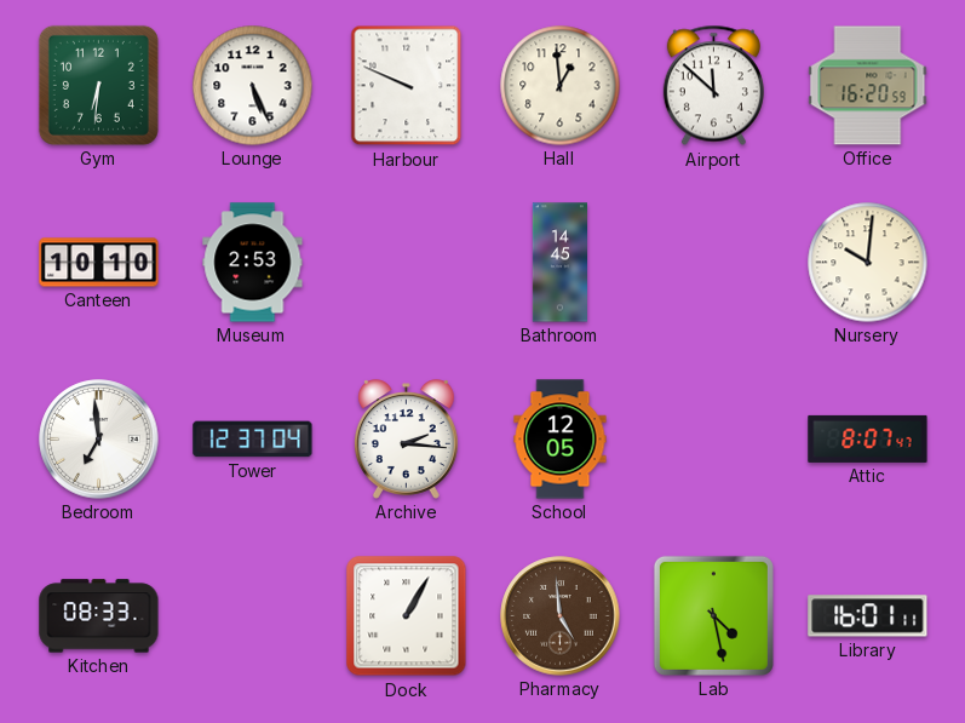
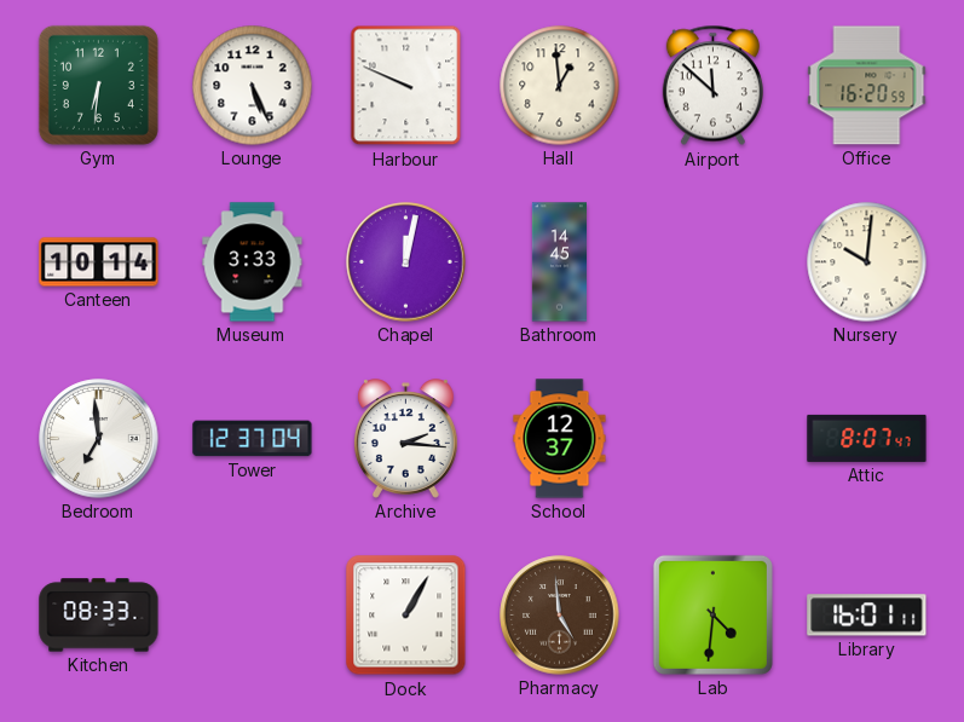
Canteen: 10:10 -> 10:14 (99, 262)
Museum: 2:53 -> 3:33 (253, 262)
Chapel: none -> 12:02 (406, 262)
School: 12:05 -> 12:37 (560, 439)
Lab: 4:28 -> 4:31 (712, 614)
